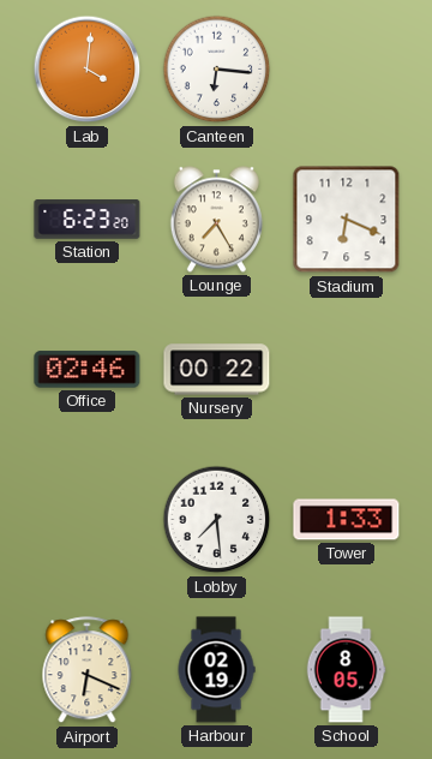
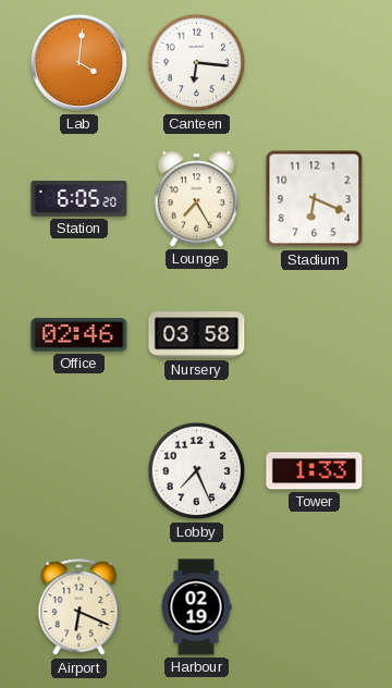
Station: 6:23 -> 6:05 (79, 199)
Nursery: 00:22 -> 03:58 (197, 335)
Lobby: 7:29 -> 7:26 (197, 471)
School: 8:05 -> none (346, 670)
